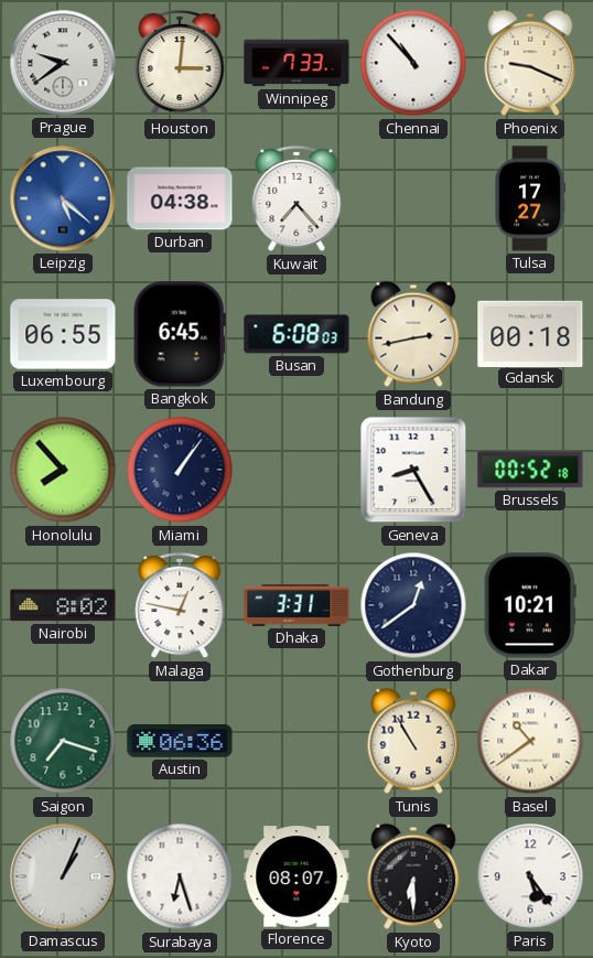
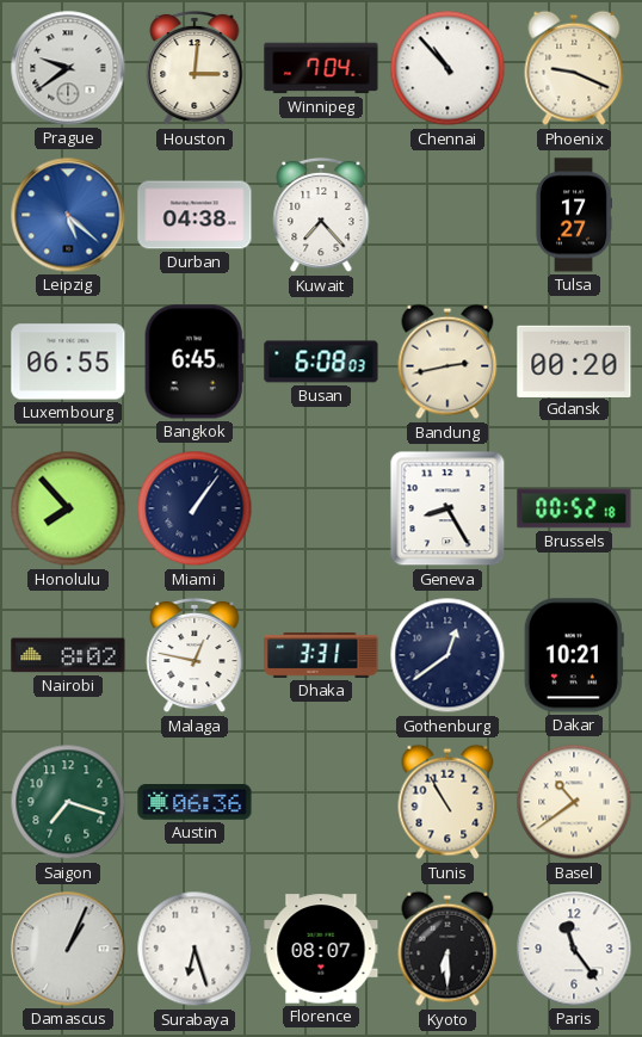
Winnipeg: 7:33 -> 7:04 (321, 68)
Gdansk: 00:18 -> 00:20 (574, 360)
Paris: 5:24 -> 11:24 (574, 949)
